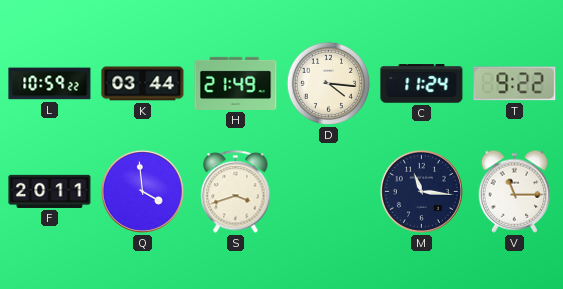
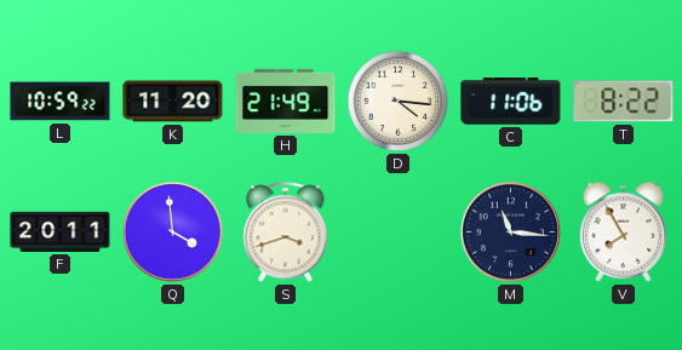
K: 03:44 -> 11:20 (173, 102)
C: 11:24 -> 11:06 (511, 102)
T: 9:22 -> 8:22 (624, 102)
V: 11:15 -> 7:55 (624, 231)
